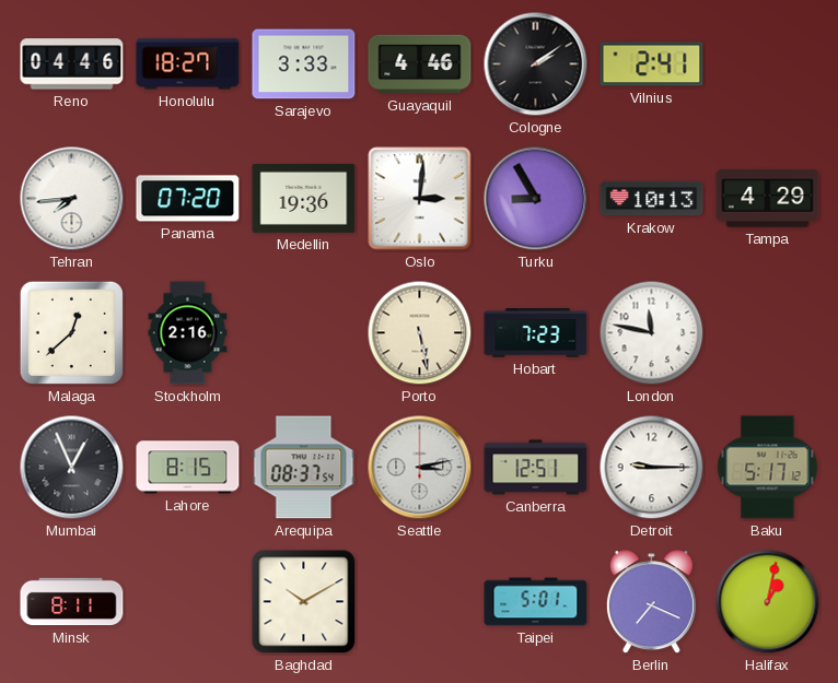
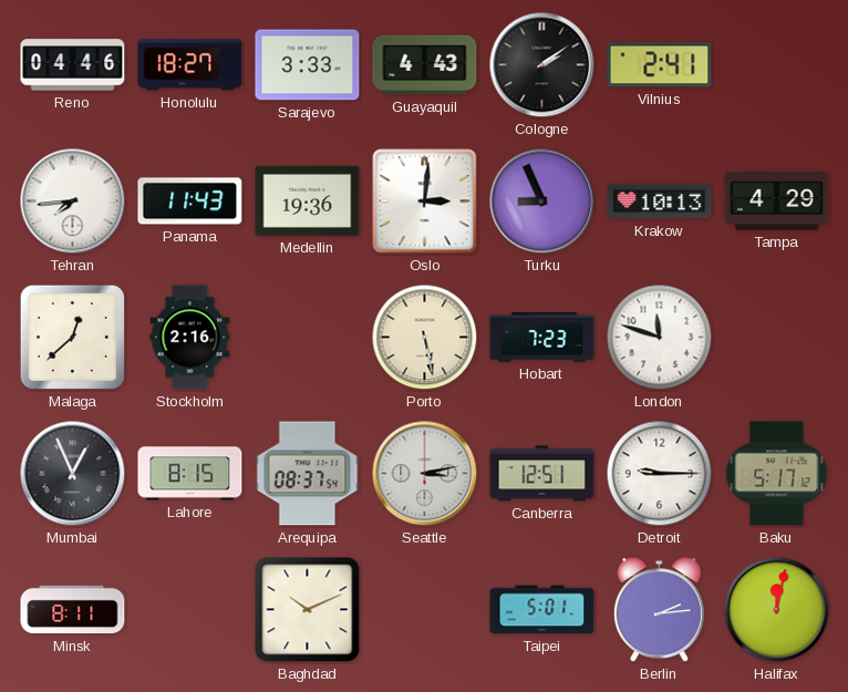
Guayaquil: 4:46 -> 4:43 (425, 65)
Panama: 07:20 -> 11:43 (190, 202)
Turku: 8:55 -> 8:56 (542, 202)
London: 11:47 -> 11:48 (660, 338)
Baghdad: 10:10 -> 10:11 (308, 610)
Berlin: 7:19 -> 2:14 (659, 610)
Halifax: 1:02 -> 12:02 (777, 610)
